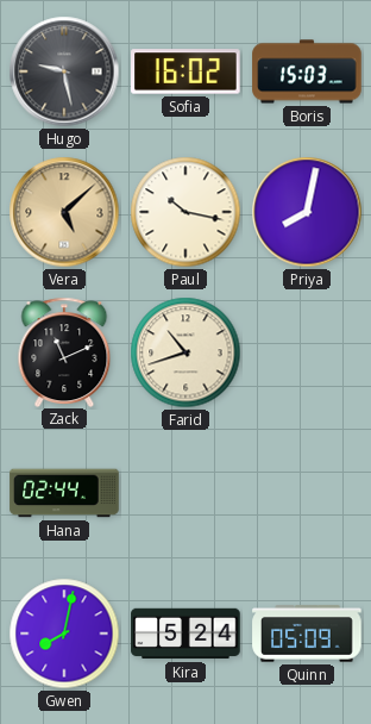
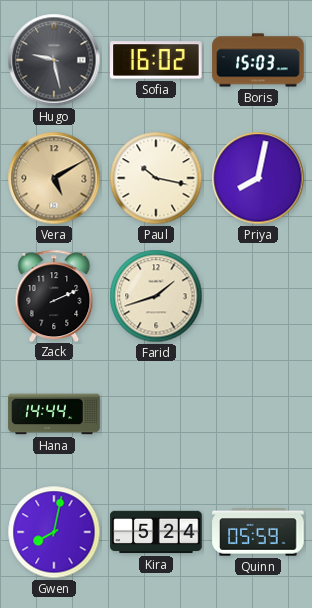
Vera: 5:08 -> 5:10 (54, 178)
Zack: 11:11 -> 2:11 (54, 295)
Farid: 10:42 -> 1:42 (156, 296)
Hana: 02:44 -> 14:44 (54, 414)
Quinn: 05:09 -> 05:59 (258, 532)
